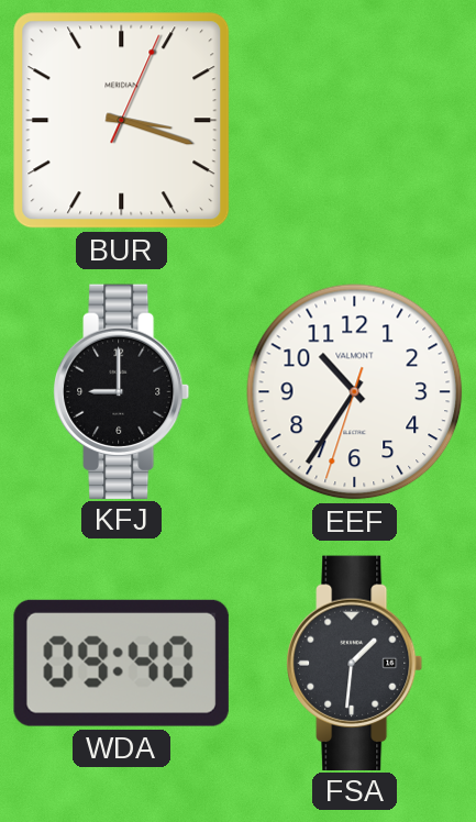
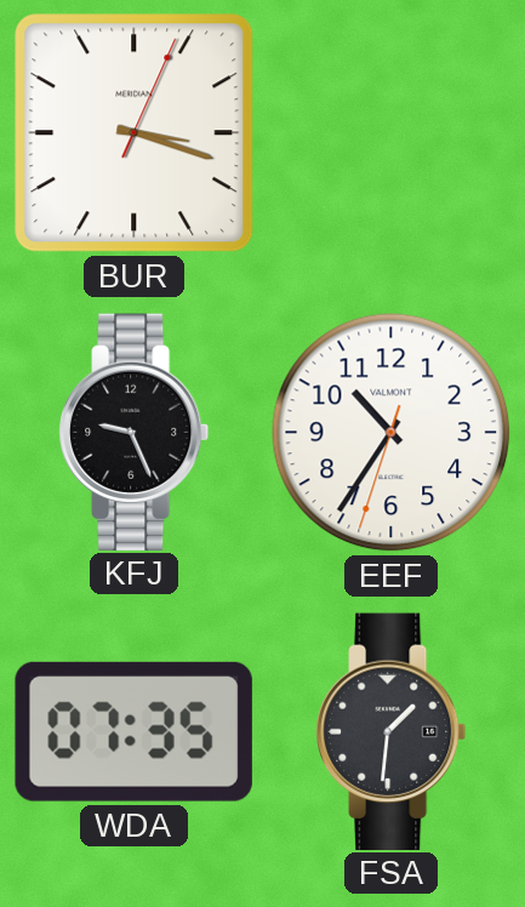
KFJ: 9:00 -> 9:26 (135, 432)
WDA: 09:40 -> 07:35 (133, 731)
